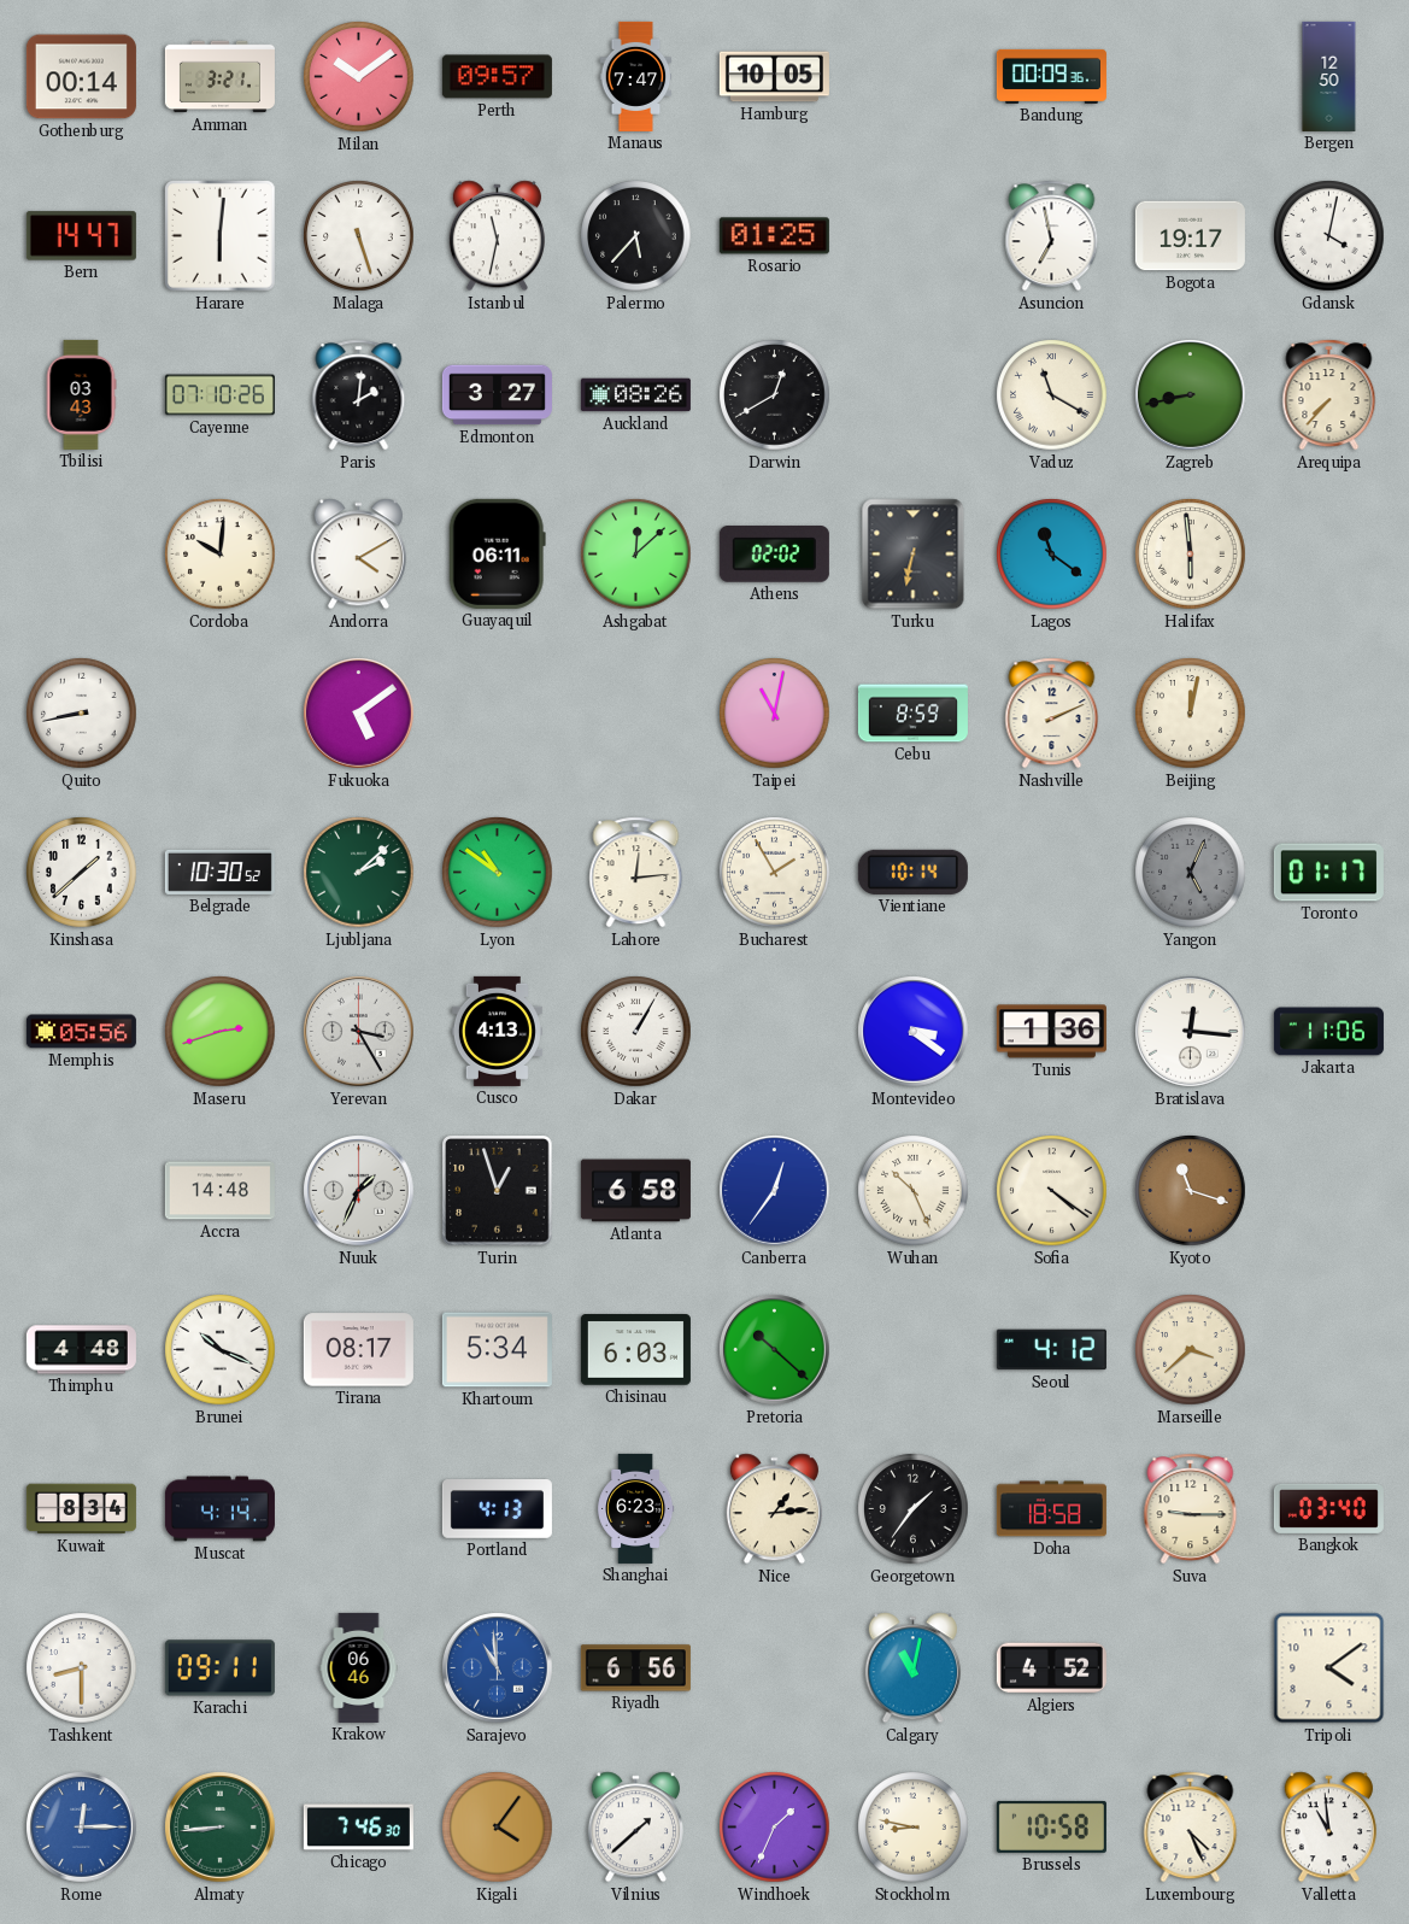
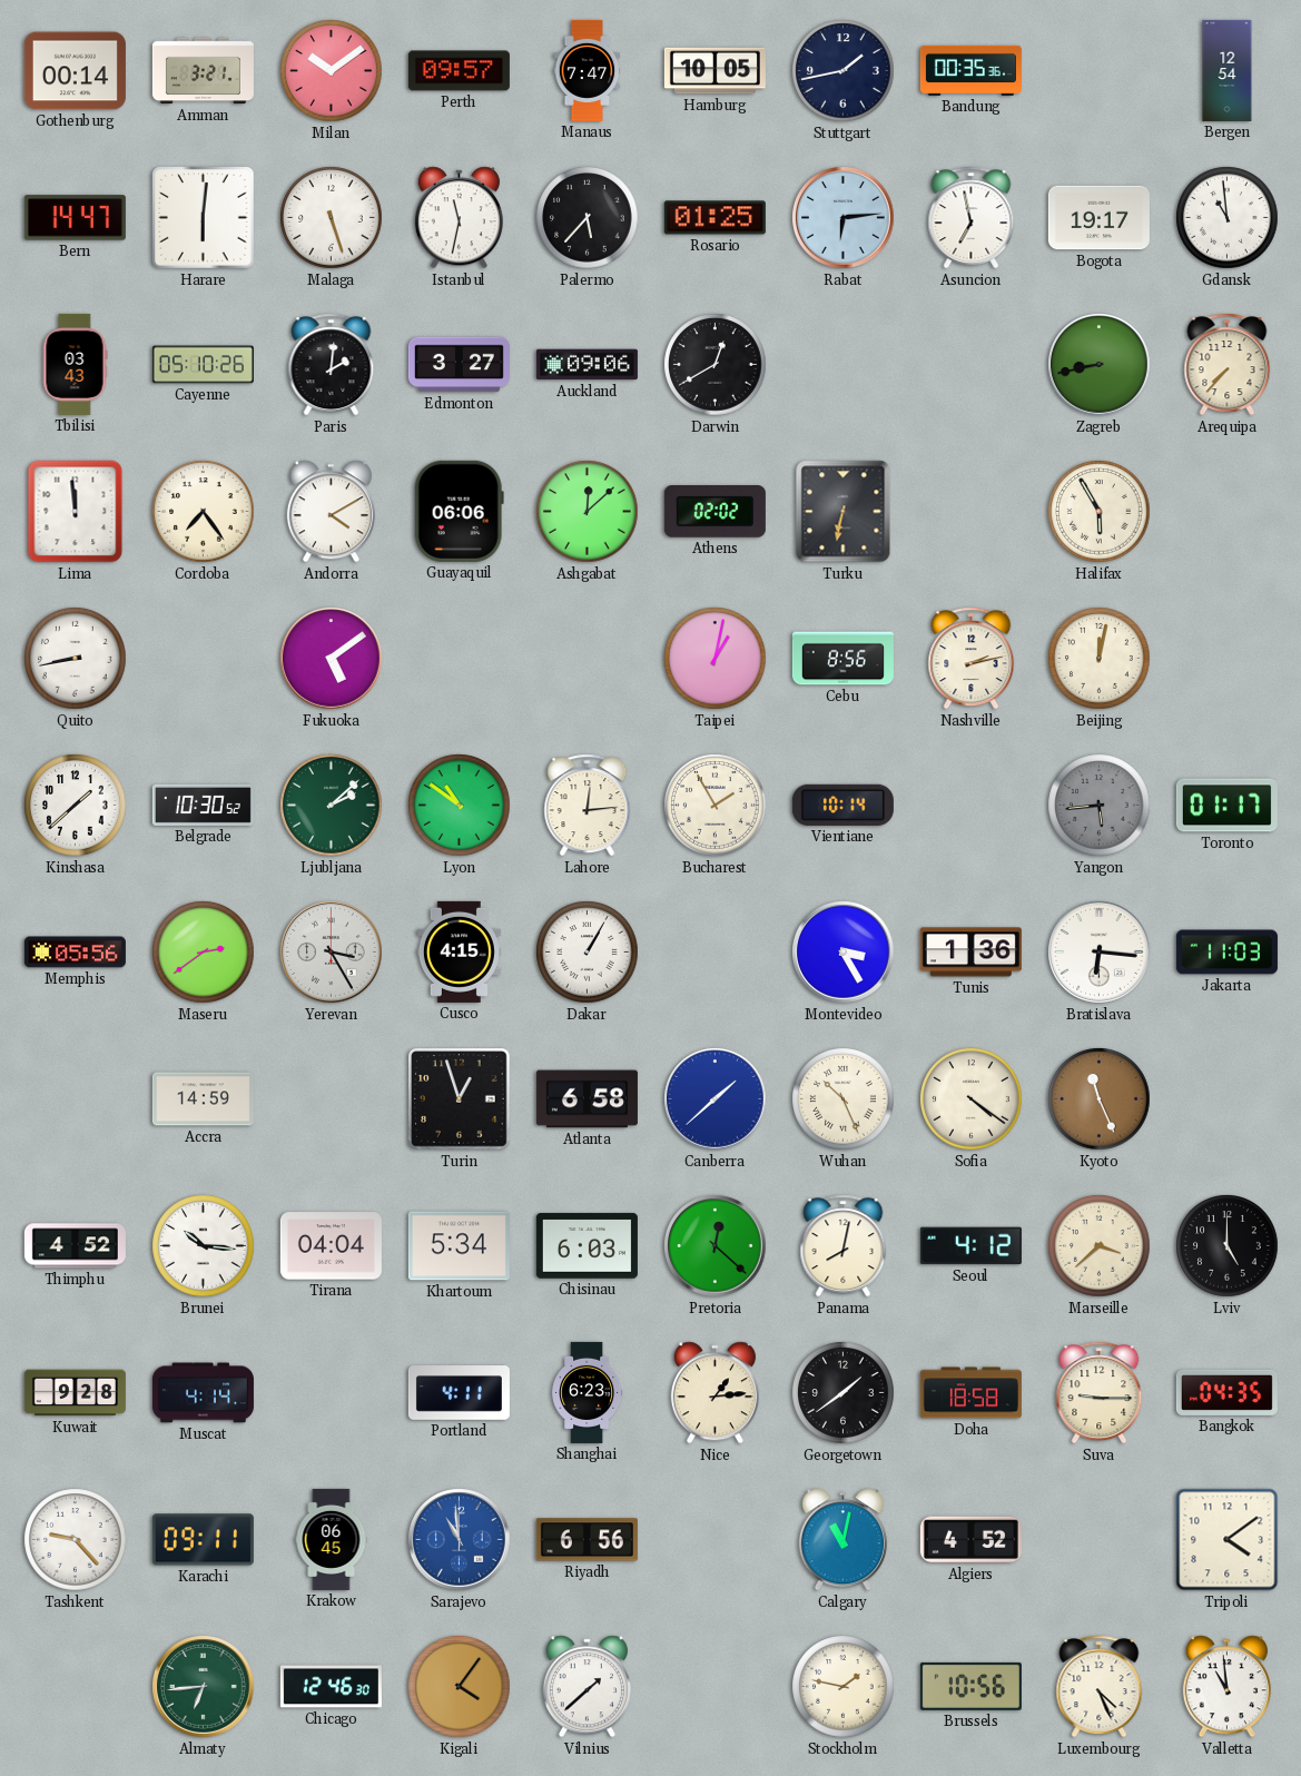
Stuttgart: none -> 1:43 (844, 71)
Bandung: 00:09 -> 00:35 (970, 70)
Bergen: 12:50 -> 12:54 (1228, 70)
Rabat: none -> 6:14 (844, 218)
Gdansk: 4:02 -> 10:59 (1228, 218)
Cayenne: 07:10 -> 05:10 (203, 365)
Auckland: 08:26 -> 09:06 (587, 365)
Vaduz: 11:20 -> none (1052, 395)
Lima: none -> 11:59 (76, 512)
Cordoba: 10:01 -> 7:24 (204, 512)
Guayaquil: 06:11 -> 06:06 (459, 511)
Lagos: 11:21 -> none (1052, 555)
Halifax: 5:59 -> 5:55 (1100, 512)
Taipei: 11:02 -> 1:02 (716, 659)
Cebu: 8:59 -> 8:56 (842, 659)
Nashville: 2:11 -> 2:13 (972, 659)
Yangon: 5:04 -> 5:44 (1100, 806)
Maseru: 2:42 -> 2:39 (204, 953)
Cusco: 4:13 -> 4:15 (459, 951)
Montevideo: 3:21 -> 3:25 (844, 953)
Bratislava: 12:16 -> 6:16 (1100, 953)
Jakarta: 11:06 -> 11:03 (1226, 953)
Accra: 14:48 -> 14:59 (203, 1099)
Nuuk: 1:34 -> none (359, 1191)
Canberra: 12:36 -> 1:38 (716, 1099)
Kyoto: 11:18 -> 11:26 (1100, 1099)
Thimphu: 4:48 -> 4:52 (75, 1246)
Brunei: 10:19 -> 10:16 (204, 1246)
Tirana: 08:17 -> 04:04 (331, 1246)
Pretoria: 10:22 -> 12:22 (716, 1246)
Panama: none -> 8:02 (844, 1246)
Lviv: none -> 5:00 (1228, 1246)
Kuwait: 8:34 -> 9:28 (75, 1393)
Portland: 4:13 -> 4:11 (459, 1393)
Georgetown: 1:36 -> 1:39 (844, 1393)
Bangkok: 03:40 -> 04:35 (1226, 1392)
Tashkent: 8:30 -> 9:23 (76, 1540)
Krakow: 06:46 -> 06:45 (332, 1539)
Rome: 12:15 -> none (82, 1828)
Almaty: 8:44 -> 6:44 (204, 1687)
Chicago: 7:46 -> 12:46 (331, 1687)
Windhoek: 1:34 -> none (775, 1828)
Stockholm: 8:47 -> 1:47 (844, 1687)
Brussels: 10:58 -> 10:56 (970, 1686)
